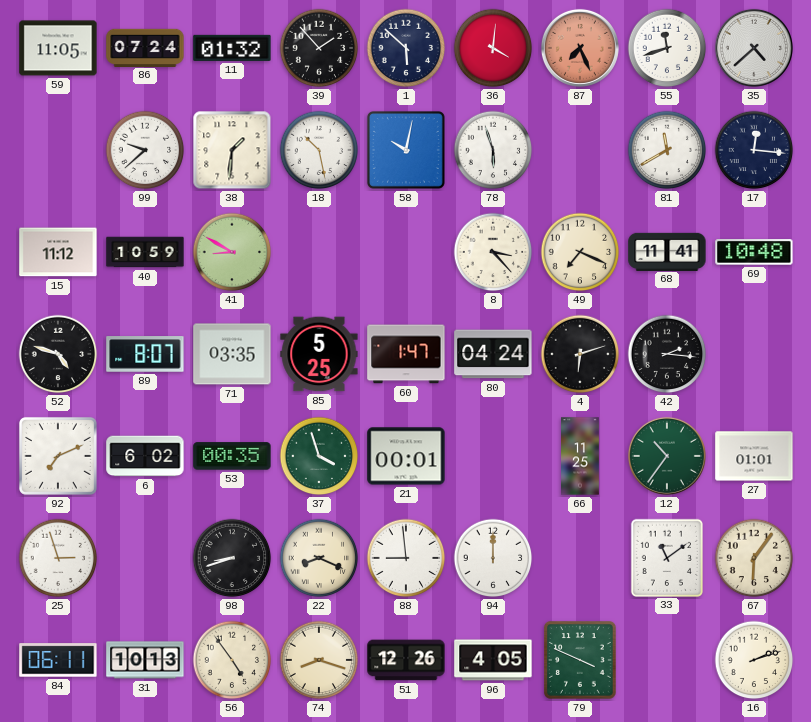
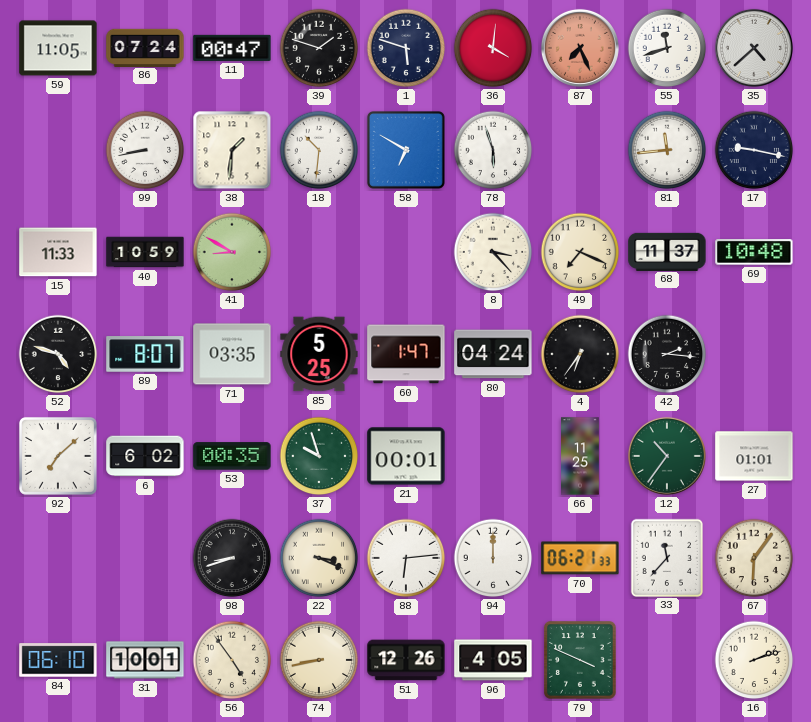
11: 01:32 -> 00:47 (232, 48)
39: 1:53 -> 1:48 (319, 48)
1: 5:52 -> 5:48 (406, 48)
99: 9:38 -> 8:43 (145, 150)
18: 10:28 -> 10:31 (319, 150)
58: 10:02 -> 6:50 (406, 150)
81: 11:40 -> 11:44 (667, 150)
17: 12:16 -> 9:17 (754, 150)
15: 11:12 -> 11:33 (58, 252)
68: 11:41 -> 11:37 (667, 251)
4: 6:12 -> 6:36 (580, 354)
92: 7:11 -> 7:08 (58, 456)
37: 3:57 -> 9:57 (319, 456)
25: 2:57 -> none (58, 558)
22: 8:19 -> 3:19 (319, 558)
88: 8:59 -> 6:14 (406, 558)
70: none -> 06:21 (580, 558)
33: 11:09 -> 11:37 (666, 557)
84: 06:11 -> 06:10 (58, 660)
31: 10:13 -> 10:01 (145, 660)
74: 8:18 -> 8:43 (319, 660)
